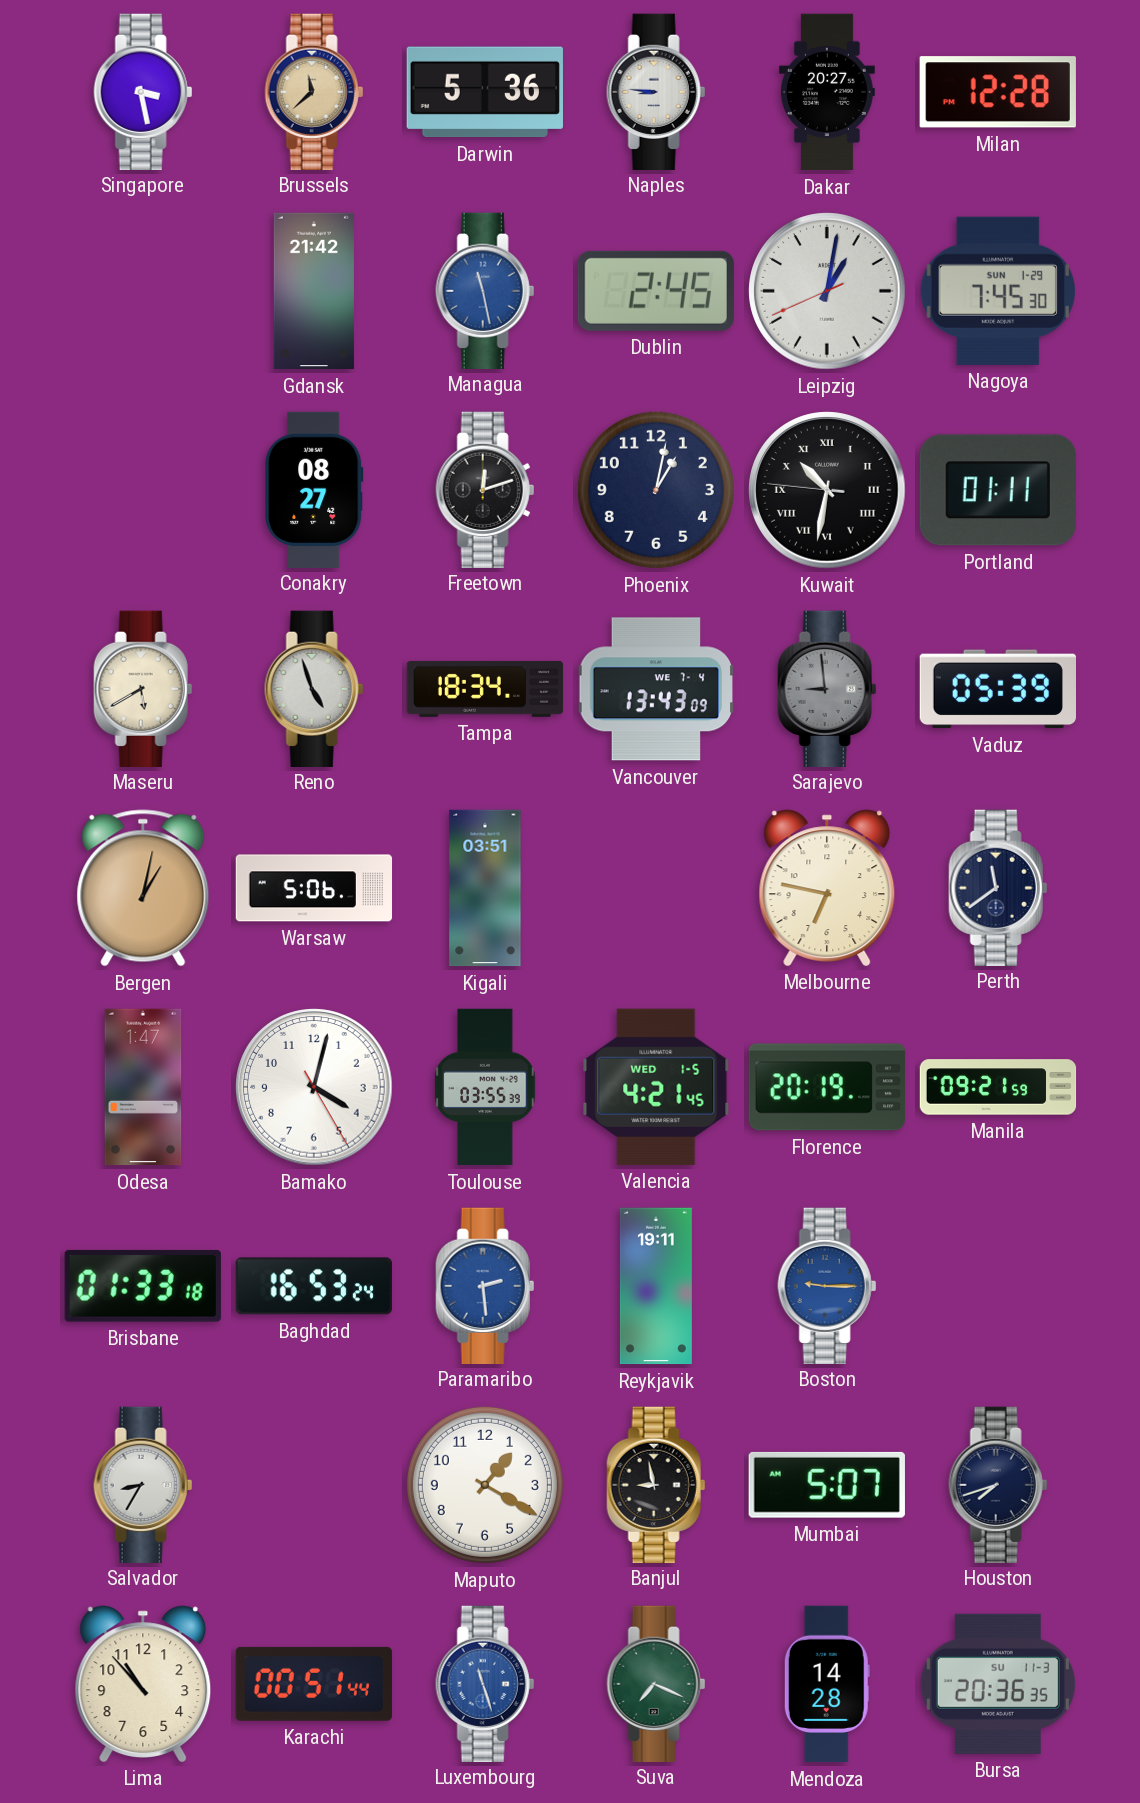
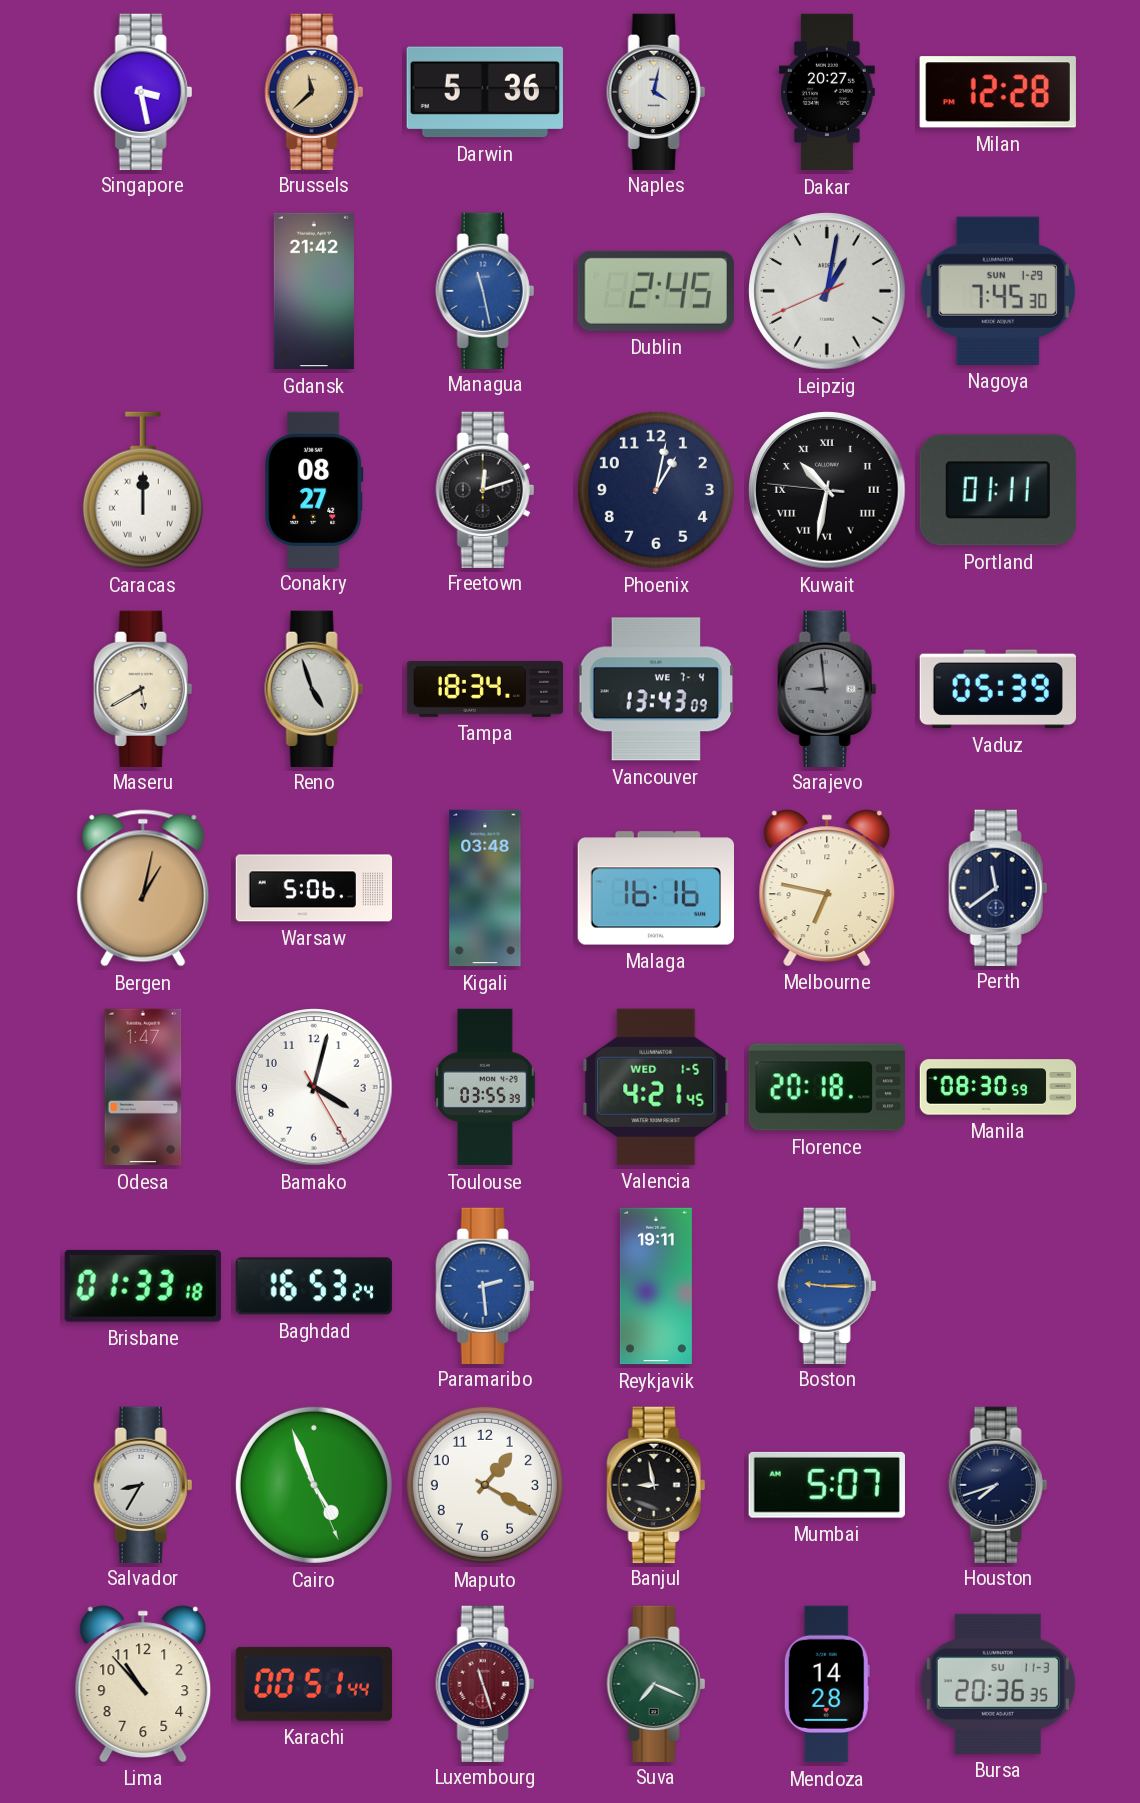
Naples: 8:46 -> 4:02 (656, 91)
Caracas: none -> 12:00 (143, 490)
Kigali: 03:51 -> 03:48 (485, 888)
Malaga: none -> 16:16 (655, 888)
Florence: 20:19 -> 20:18 (826, 1087)
Manila: 09:21 -> 08:30 (998, 1087)
Cairo: none -> 4:56 (314, 1485)
Luxembourg dial: blue -> burgundy (485, 1683)
